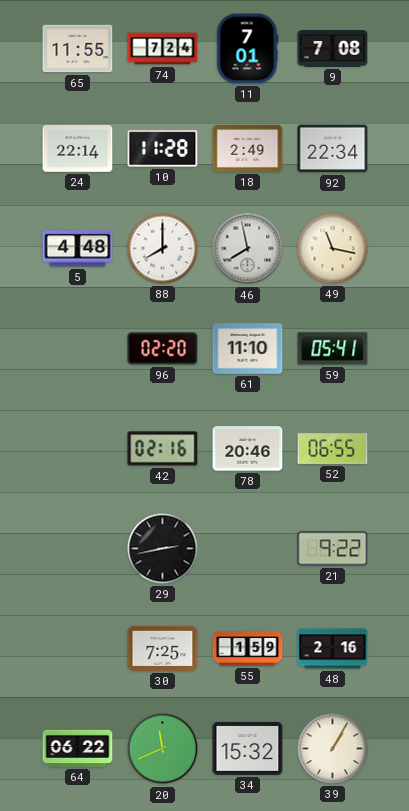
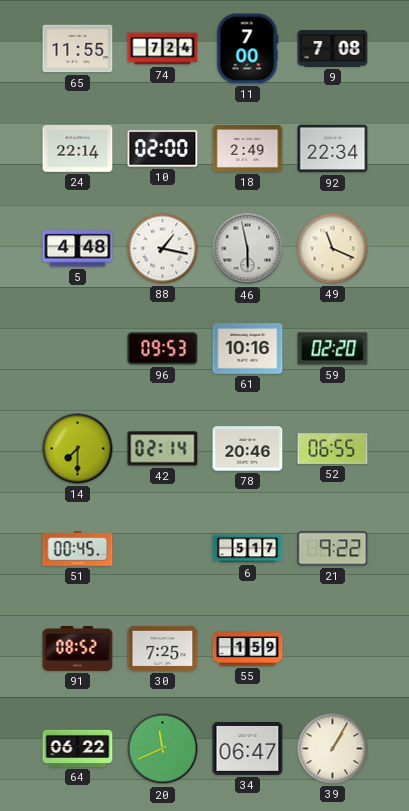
11: 7:01 -> 7:00 (247, 49)
10: 11:28 -> 02:00 (163, 149)
88: 8:00 -> 1:17 (163, 249)
46: 7:58 -> 5:58 (248, 249)
49: 11:17 -> 11:19 (333, 249)
96: 02:20 -> 09:53 (163, 349)
61: 11:10 -> 10:16 (248, 349)
59: 05:41 -> 02:20 (333, 349)
14: none -> 7:30 (78, 449)
42: 02:16 -> 02:14 (163, 449)
51: none -> 00:45 (78, 549)
29: 2:43 -> none (163, 549)
6: none -> 5:17 (248, 549)
91: none -> 08:52 (78, 648)
48: 2:16 -> none (333, 649)
34: 15:32 -> 06:47 (248, 748)
